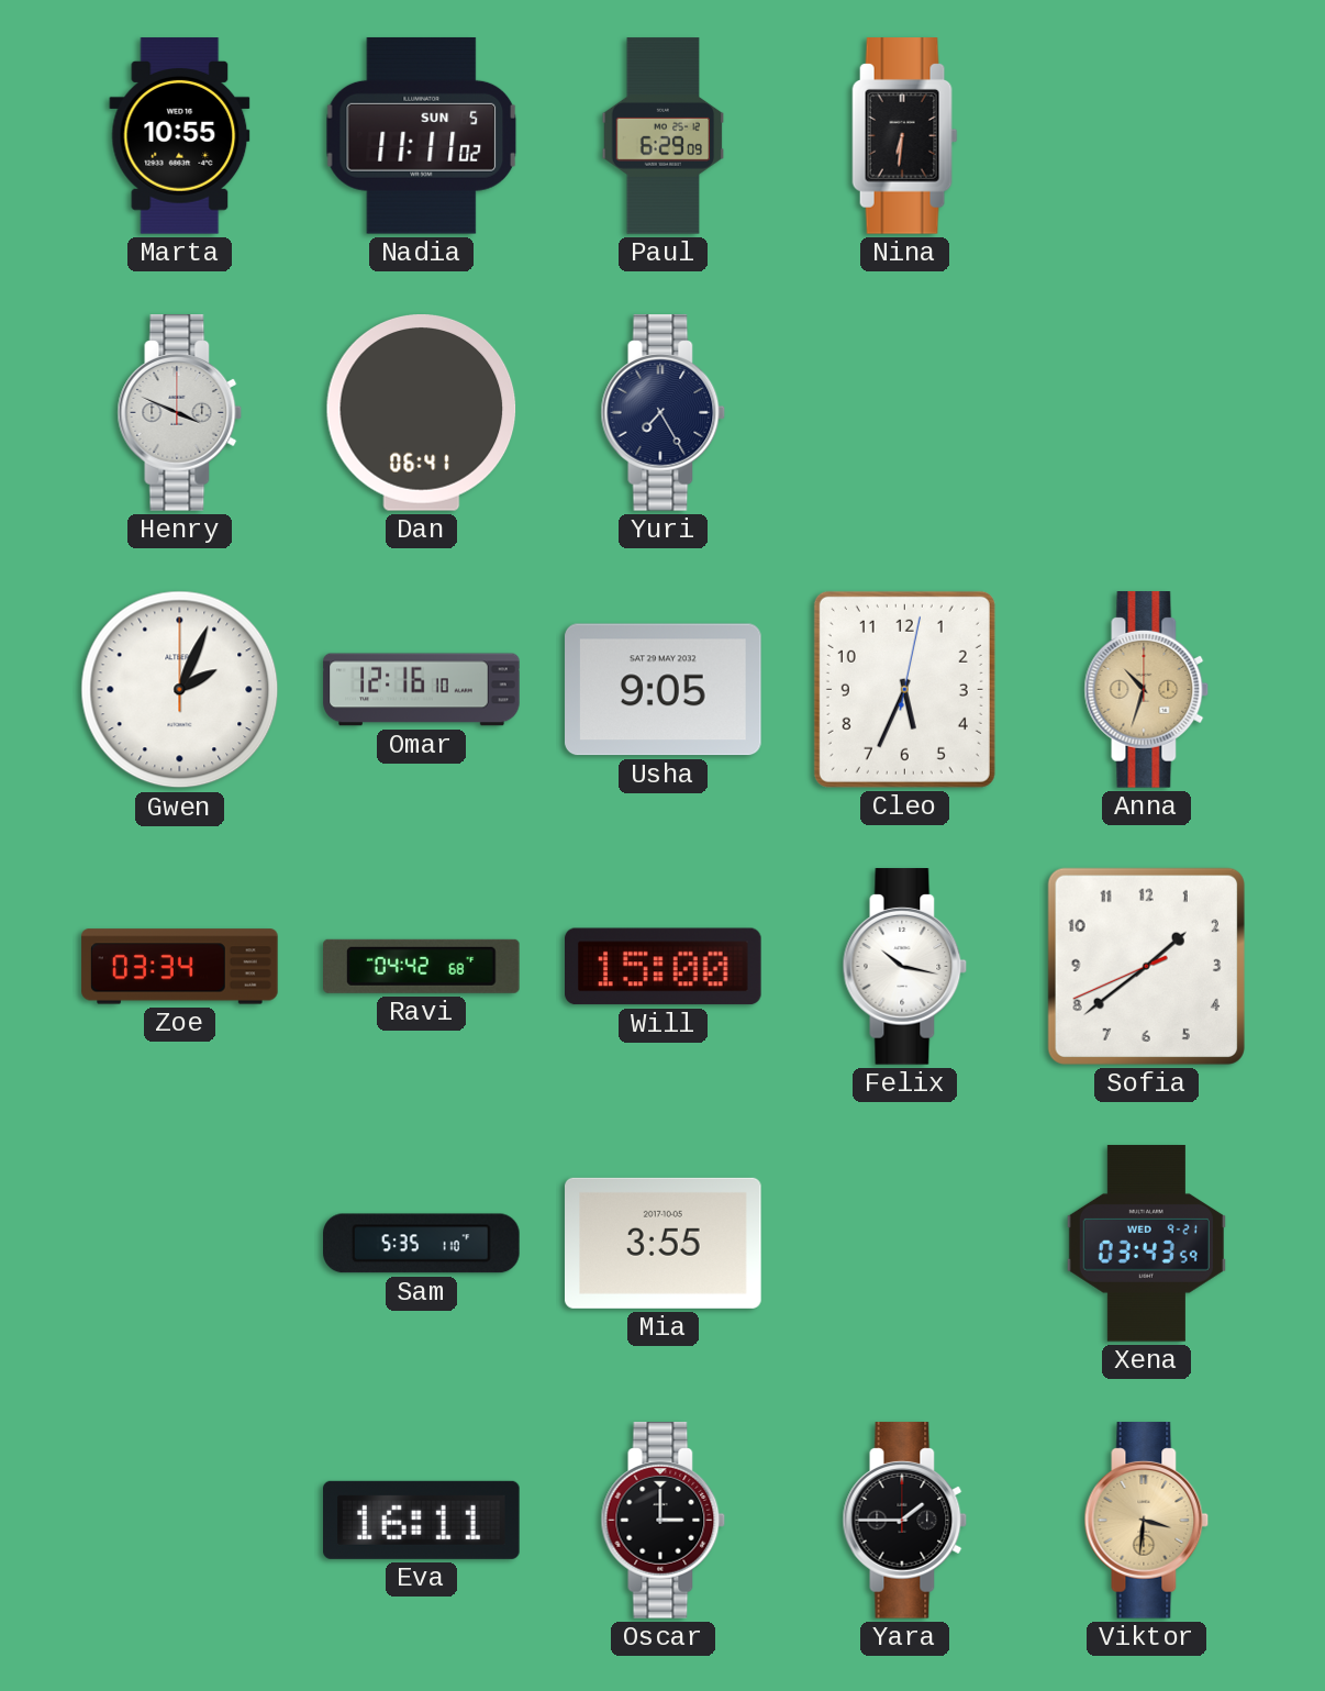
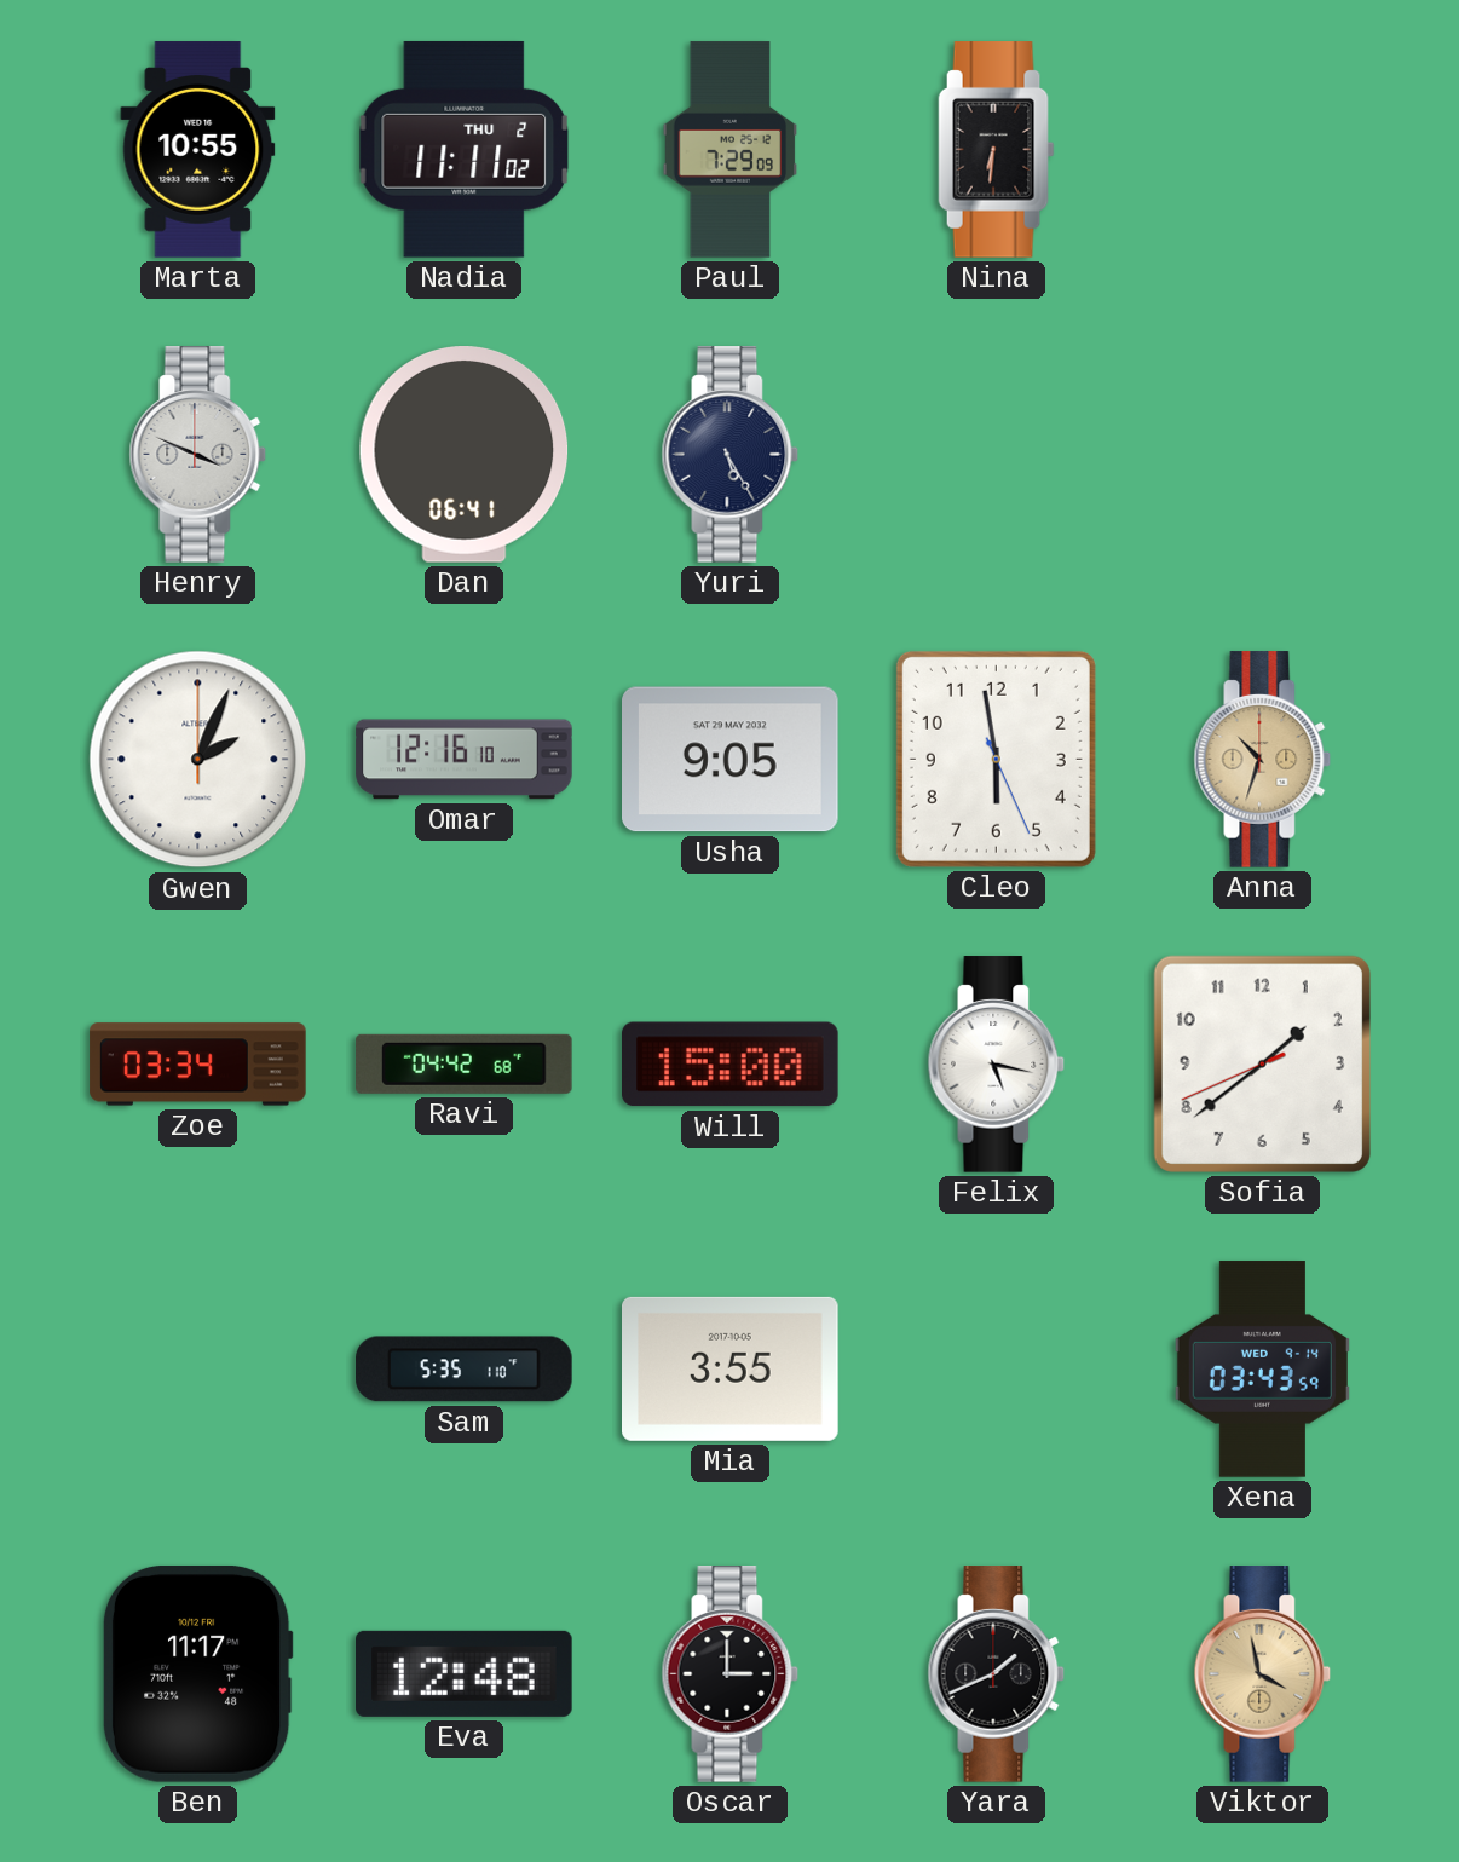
Nadia date: SUN 5 -> THU 2 (465, 149)
Paul: 6:29 -> 7:29 (731, 150)
Yuri: 7:25 -> 5:25 (731, 455)
Cleo: 5:34 -> 5:58 (996, 759)
Felix: 10:17 -> 5:17 (997, 1065)
Xena date: WED 9-21 -> WED 9-14 (1262, 1370)
Ben: none -> 11:17 (197, 1673)
Eva: 16:11 -> 12:48 (465, 1673)
Yara: 1:45 -> 1:41 (997, 1674)
Viktor: 3:31 -> 3:58 (1263, 1674)
